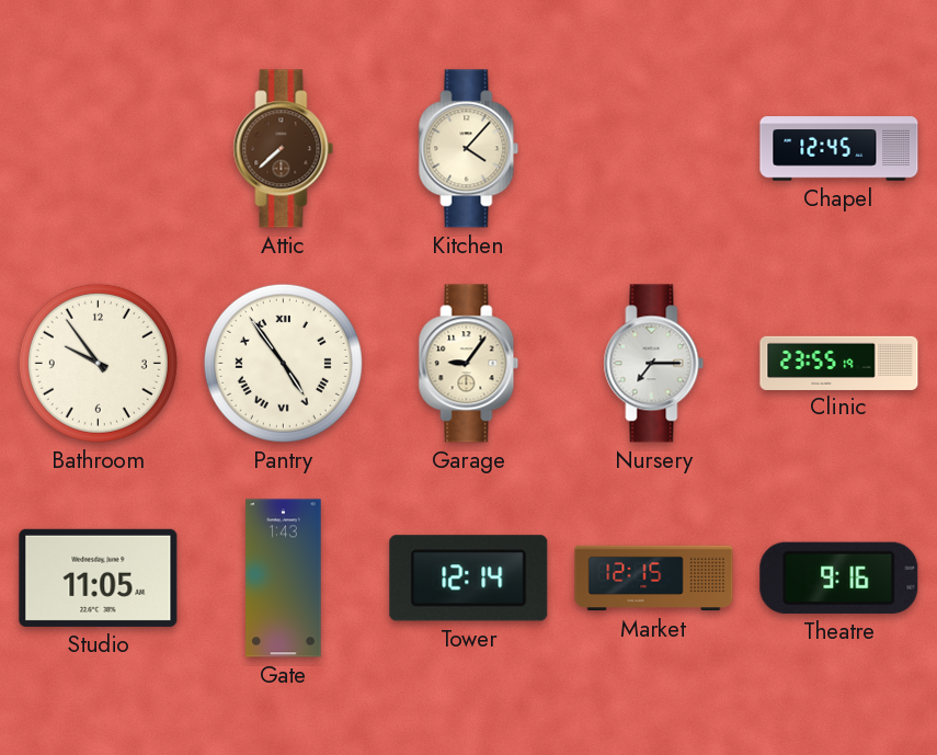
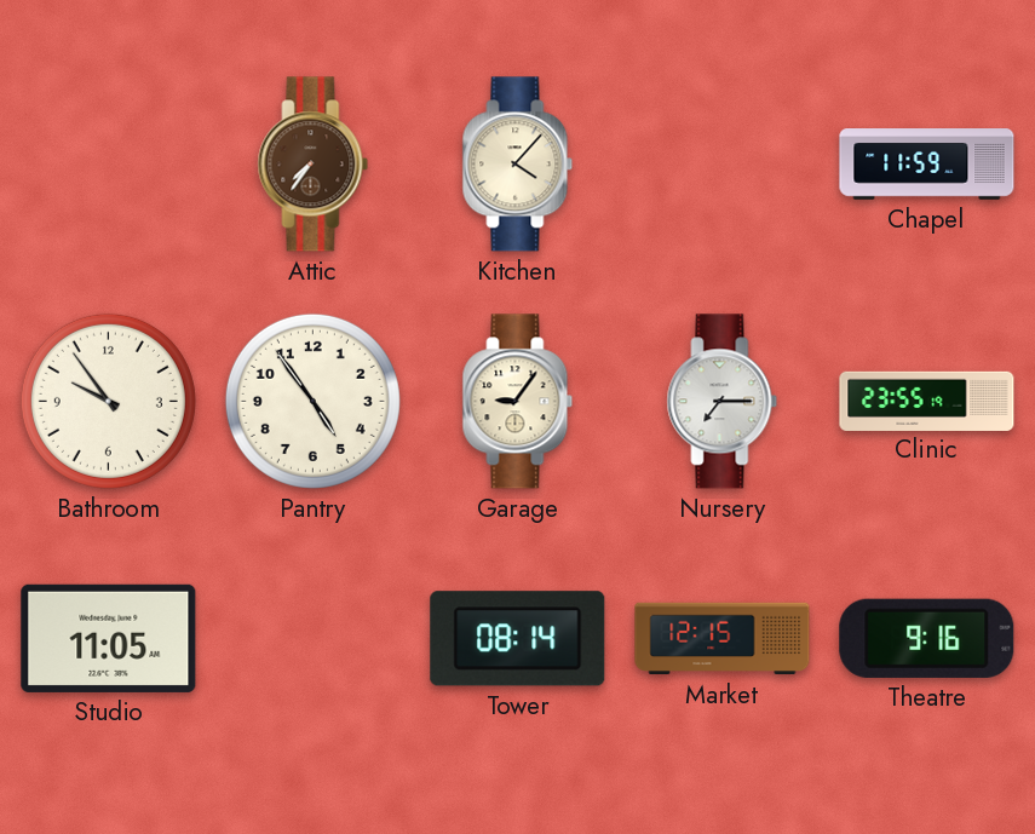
Attic: 7:38 -> 7:36 (314, 165)
Chapel: 12:45 -> 11:59 (927, 165)
Pantry numerals: Roman -> Arabic (312, 401)
Gate: 1:43 -> none (284, 579)
Tower: 12:14 -> 08:14 (518, 639)
